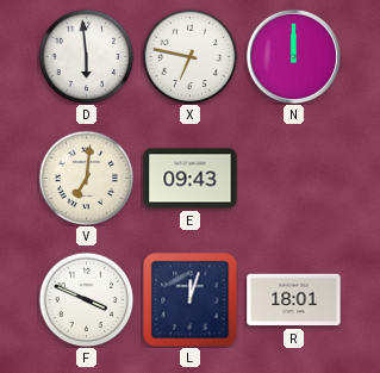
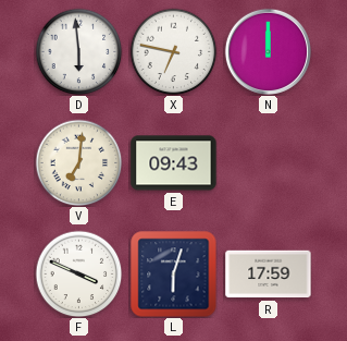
L: 12:03 -> 6:03 (173, 275)
R: 18:01 -> 17:59 (269, 275)
